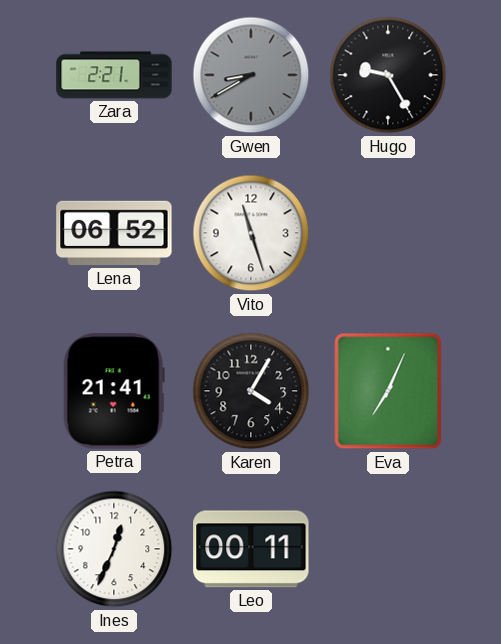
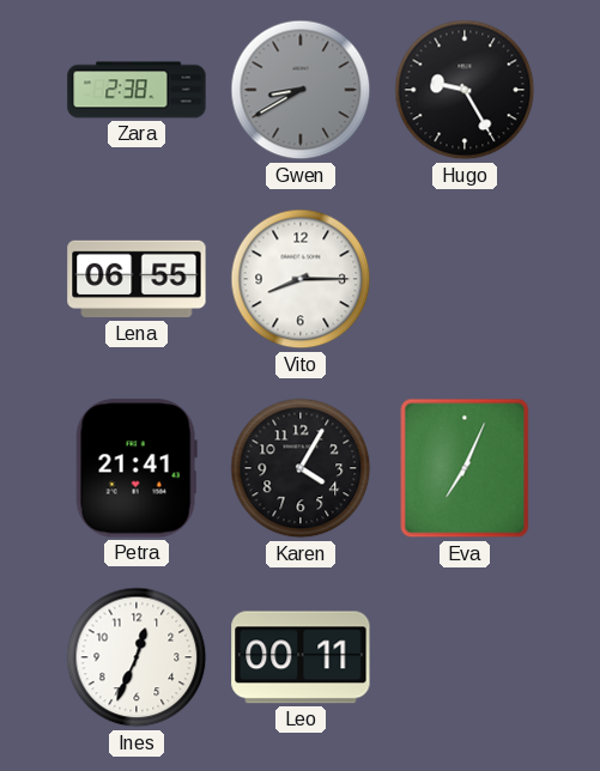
Zara: 2:21 -> 2:38 (137, 90)
Lena: 06:52 -> 06:55 (137, 279)
Vito: 11:27 -> 8:15 (301, 279)
